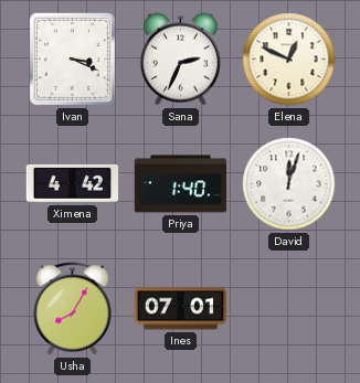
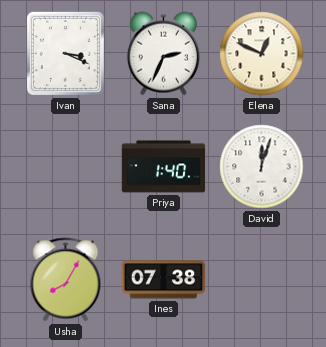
Ximena: 4:42 -> none (73, 183)
Ines: 07:01 -> 07:38 (164, 280)
